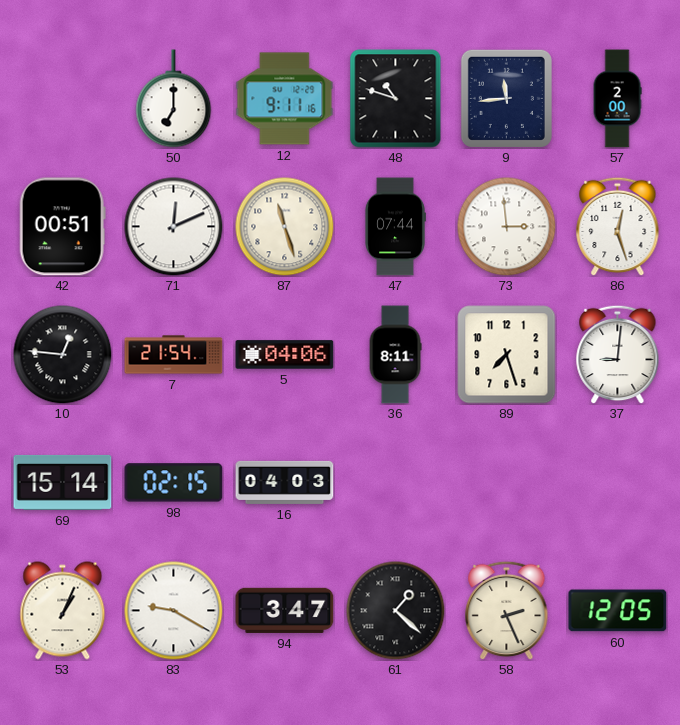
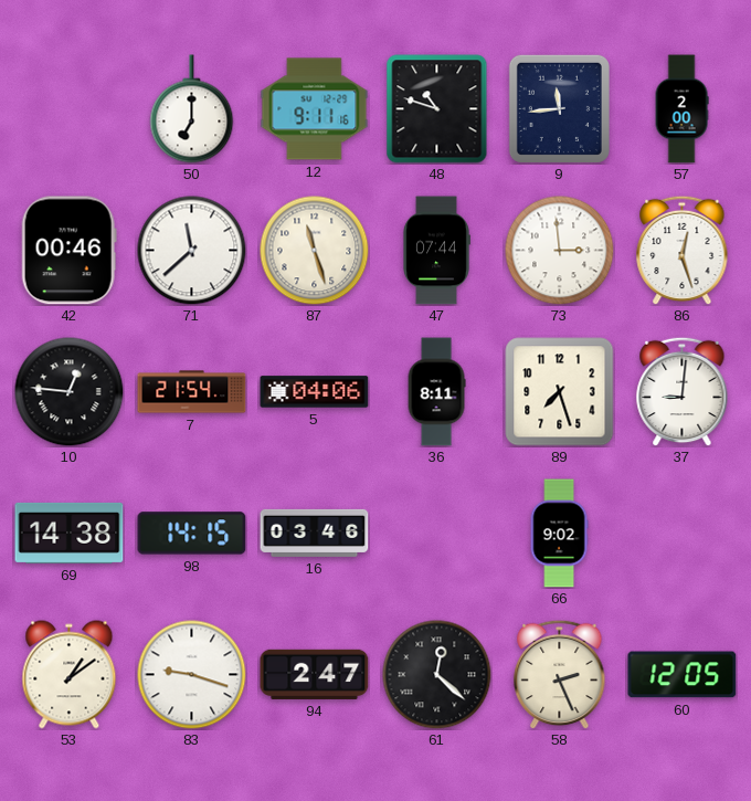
42: 00:51 -> 00:46 (68, 251)
71: 12:11 -> 11:38 (192, 251)
69: 15:14 -> 14:38 (70, 533)
98: 02:15 -> 14:15 (192, 534)
16: 04:03 -> 03:46 (315, 533)
66: none -> 9:02 (559, 534)
53: 1:04 -> 1:09 (70, 675)
83: 9:20 -> 9:18 (192, 675)
94: 3:47 -> 2:47 (315, 674)
61: 1:22 -> 12:22 (437, 675)
